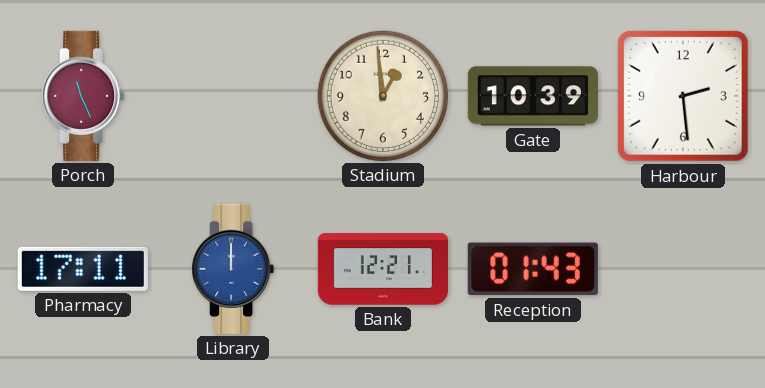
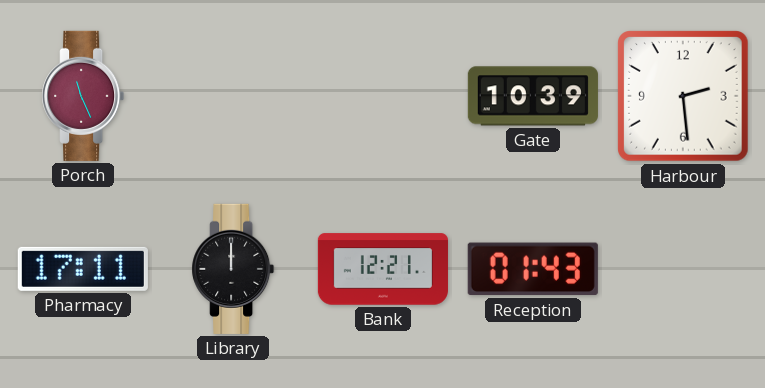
Stadium: 12:59 -> none (383, 96)
Library dial: blue -> black (233, 269)
